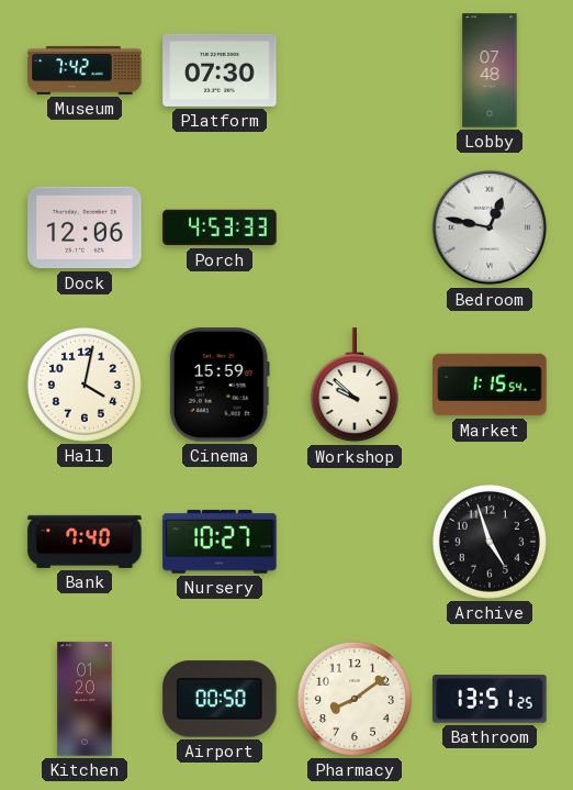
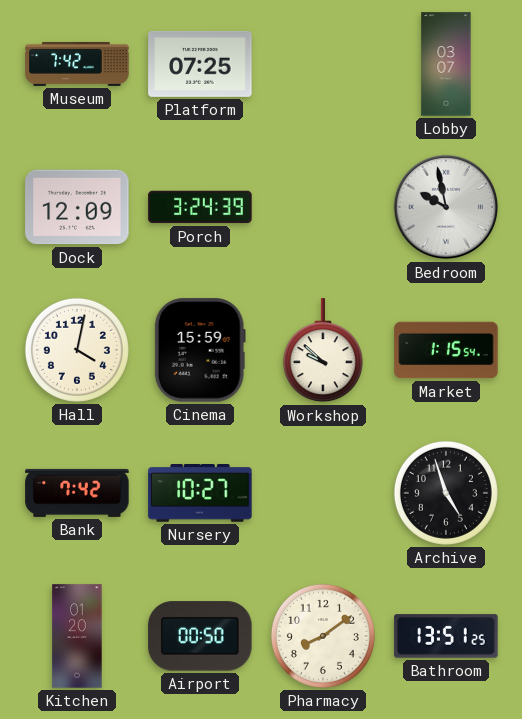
Platform: 07:30 -> 07:25 (200, 64)
Lobby: 07:48 -> 03:07 (446, 64)
Dock: 12:06 -> 12:09 (77, 207)
Porch: 4:53 -> 3:24 (200, 207)
Bedroom: 12:47 -> 9:58 (446, 207)
Bank: 7:40 -> 7:42 (77, 493)
